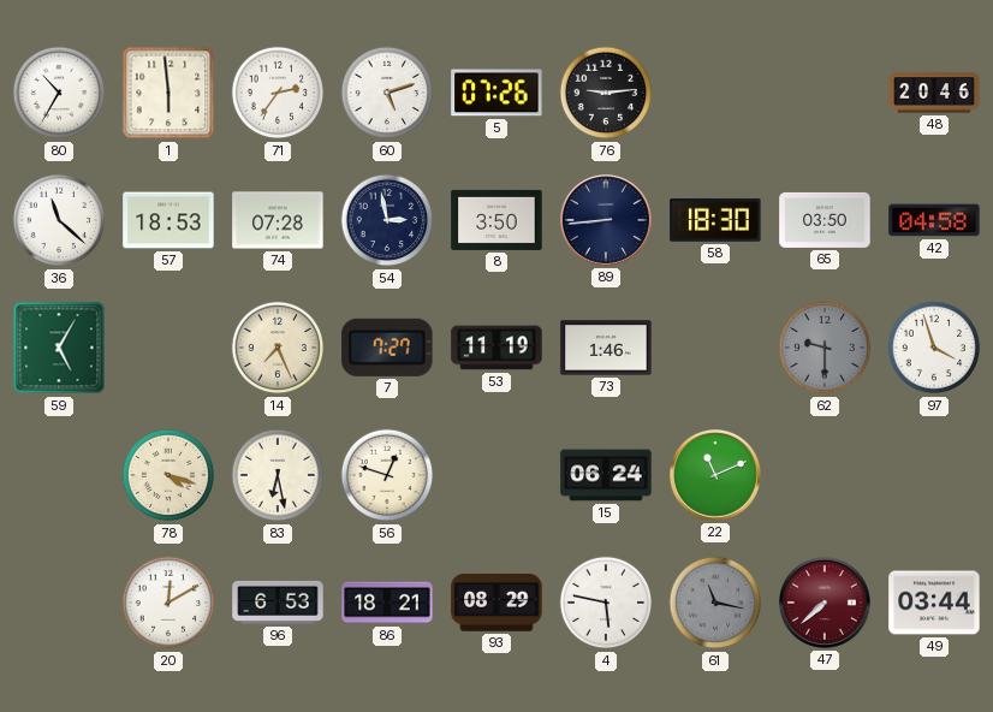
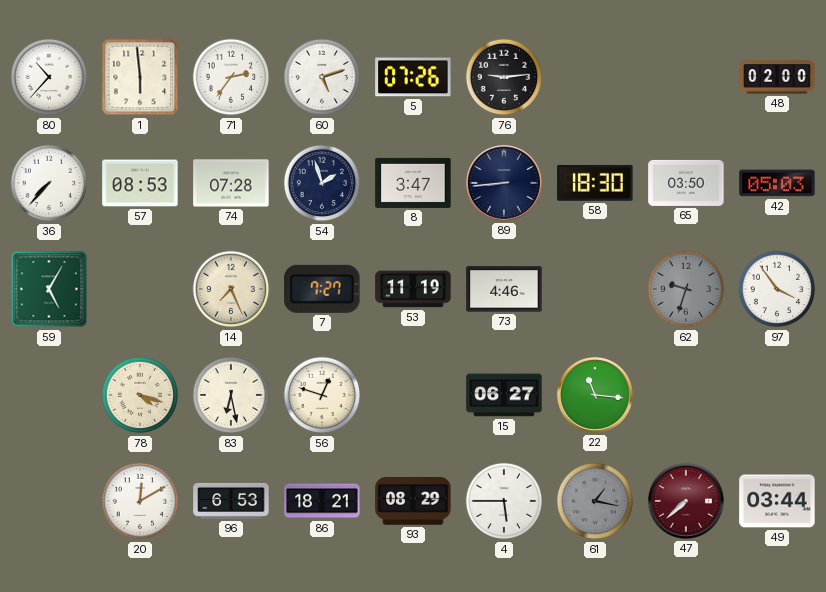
80: 10:35 -> 10:37 (49, 77)
48: 20:46 -> 02:00 (777, 77)
36: 11:22 -> 7:37 (49, 183)
57: 18:53 -> 08:53 (140, 183)
54: 2:58 -> 1:57 (322, 183)
8: 3:50 -> 3:47 (413, 183)
42: 04:58 -> 05:03 (777, 183)
73: 1:46 -> 4:46 (504, 289)
62: 9:30 -> 9:33 (686, 289)
97: 3:57 -> 3:54 (777, 289)
15: 06:24 -> 06:27 (504, 395)
22: 11:11 -> 11:16 (595, 395)
4: 5:47 -> 5:45 (504, 501)
61: 11:17 -> 1:17 (595, 501)
